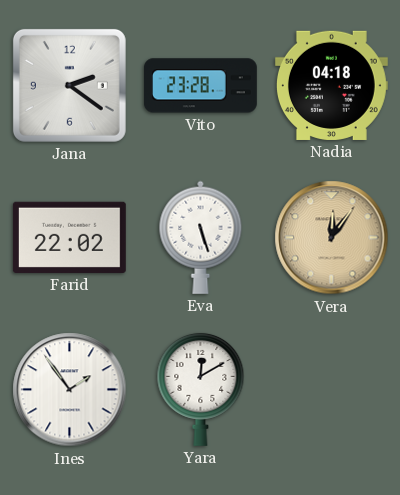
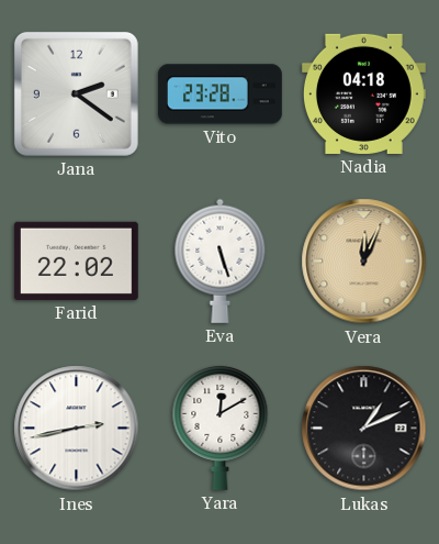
Vera: 12:06 -> 12:04 (364, 262)
Ines: 1:54 -> 2:43 (77, 429)
Lukas: none -> 1:11 (364, 429)
